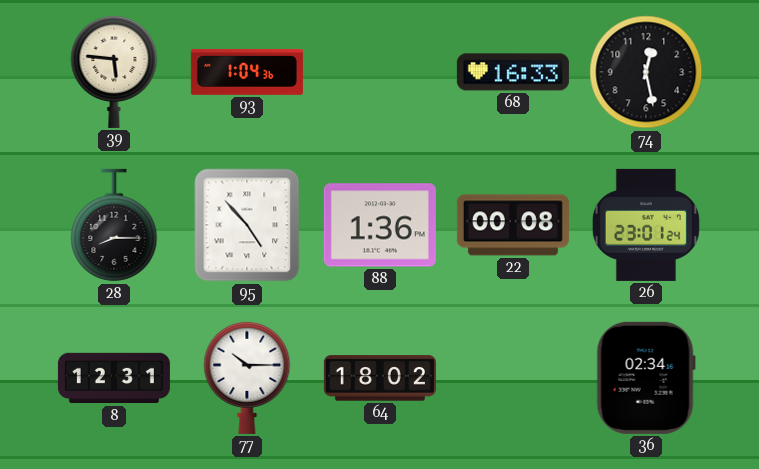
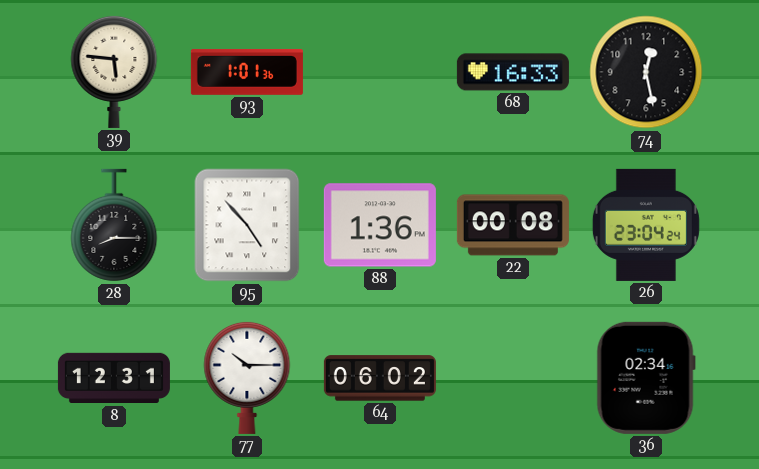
93: 1:04 -> 1:01 (247, 72)
26: 23:01 -> 23:04 (646, 225)
64: 18:02 -> 06:02 (380, 378)
